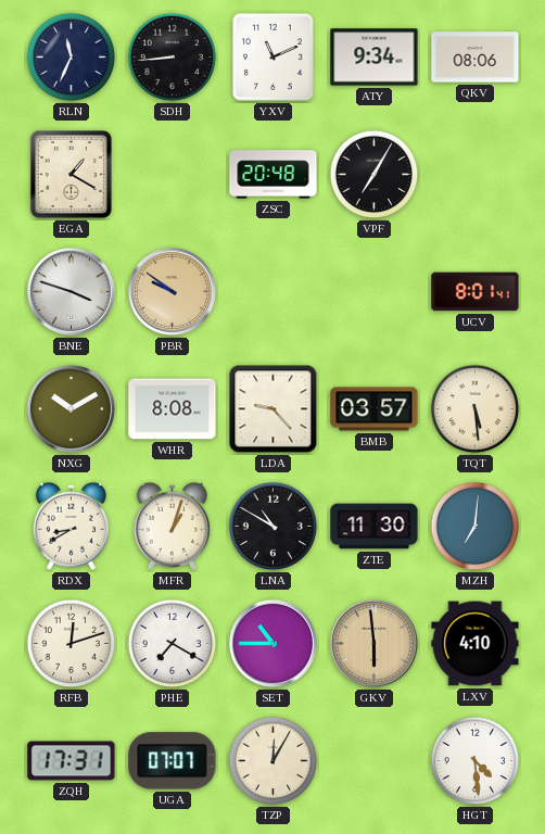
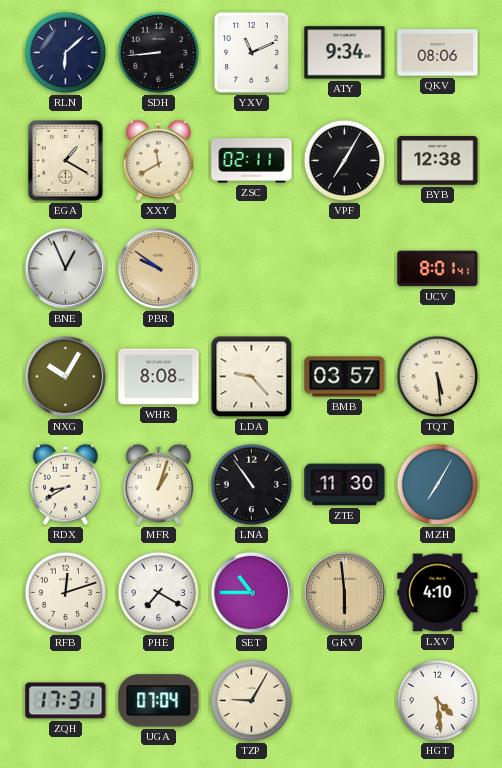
RLN: 11:34 -> 6:08 (66, 53)
XXY: none -> 11:40 (158, 160)
ZSC: 20:48 -> 02:11 (252, 161)
BYB: none -> 12:38 (438, 161)
BNE: 3:48 -> 12:56 (65, 268)
NXG: 10:10 -> 10:05 (65, 376)
LNA: 10:50 -> 10:54 (252, 485)
MZH: 7:01 -> 7:05 (438, 485)
UGA: 07:07 -> 07:04 (159, 701)
TZP: 12:05 -> 9:05 (252, 701)
